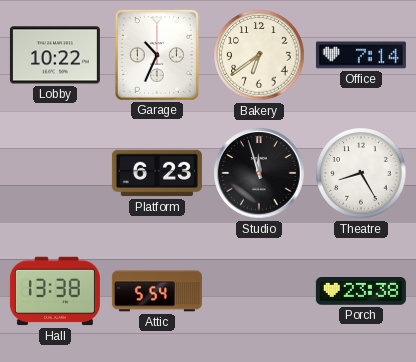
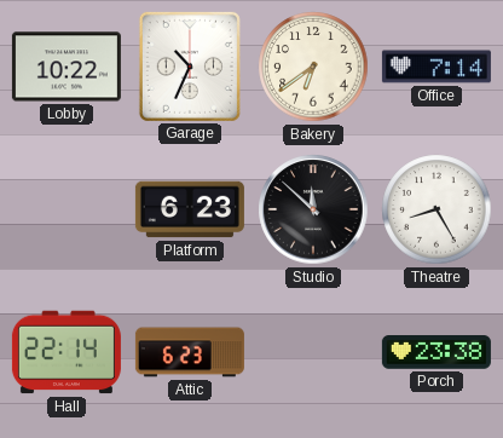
Studio: 11:57 -> 11:52 (313, 209)
Hall: 13:38 -> 22:14 (67, 352)
Attic: 5:54 -> 6:23 (190, 352)
